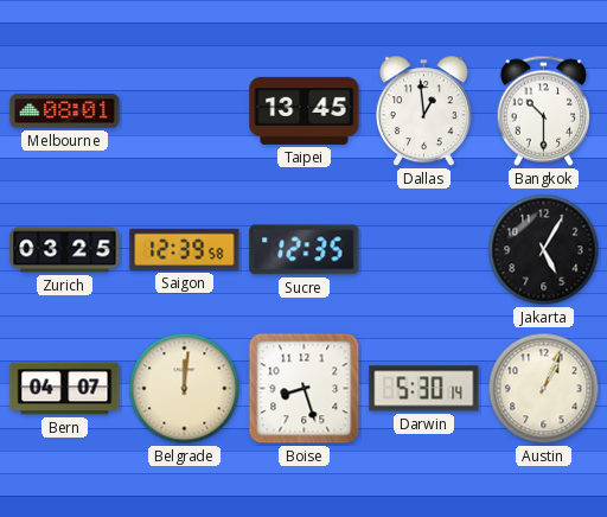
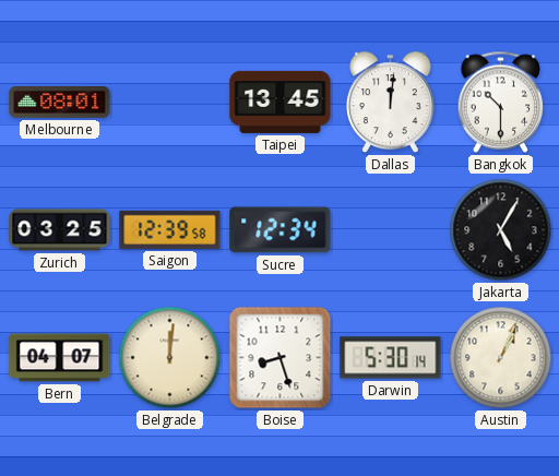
Dallas: 12:59 -> 12:01 (390, 103)
Sucre: 12:35 -> 12:34 (281, 230)
